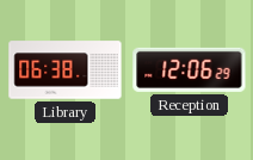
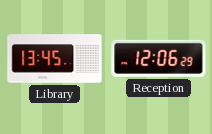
Library: 06:38 -> 13:45 (55, 59)
